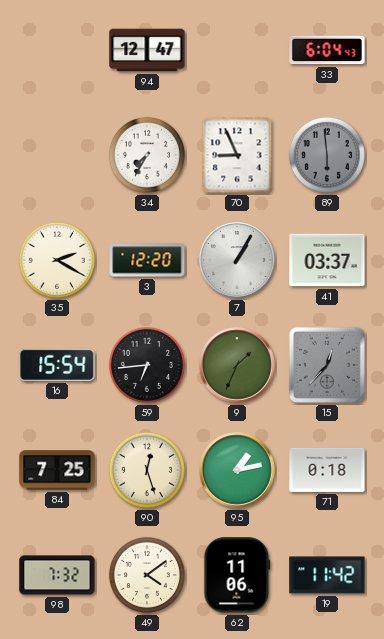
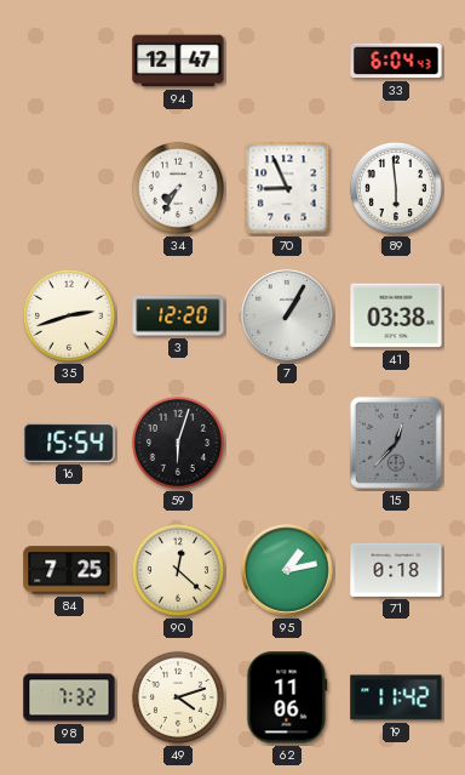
89 dial: grey -> white (396, 188)
35: 2:20 -> 2:42 (69, 315)
41: 03:37 -> 03:38 (396, 315)
59: 6:44 -> 6:03 (178, 443)
9: 1:34 -> none (237, 365)
90: 12:27 -> 12:22 (178, 570)
49: 4:09 -> 4:12 (178, 697)
